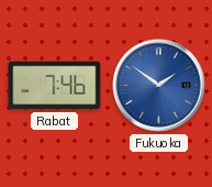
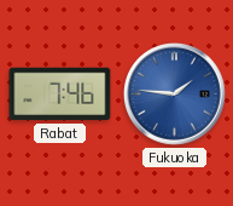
Fukuoka: 1:51 -> 1:46 (175, 95)
